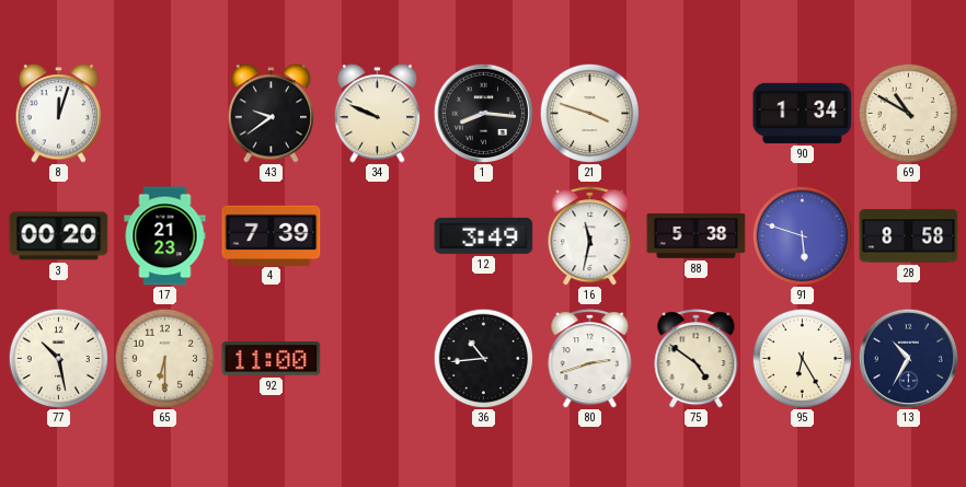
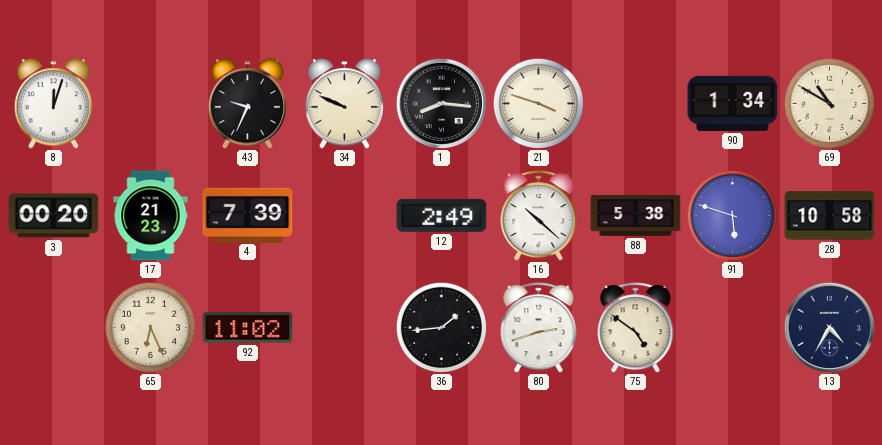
43: 9:39 -> 9:34 (248, 104)
12: 3:49 -> 2:49 (442, 215)
16: 11:32 -> 10:22 (539, 216)
28: 8:58 -> 10:58 (830, 216)
77: 10:28 -> none (58, 358)
65: 6:30 -> 6:26 (150, 327)
92: 11:00 -> 11:02 (248, 328)
36: 10:44 -> 1:44 (441, 327)
95: 6:25 -> none (802, 358)
13: 10:35 -> 4:35 (829, 327)
